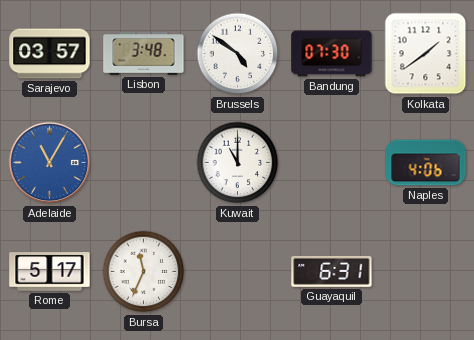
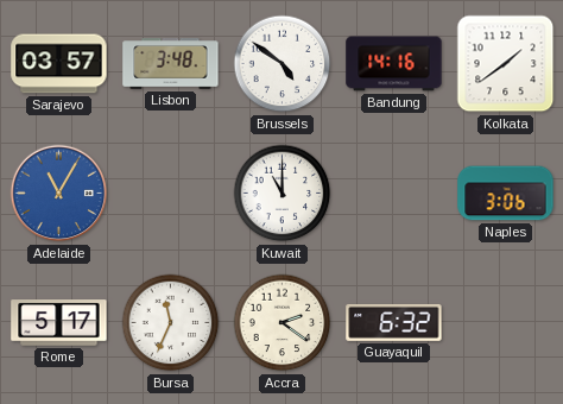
Bandung: 07:30 -> 14:16 (394, 64)
Naples: 4:06 -> 3:06 (506, 194)
Accra: none -> 2:21 (283, 323)
Guayaquil: 6:31 -> 6:32 (394, 322)
